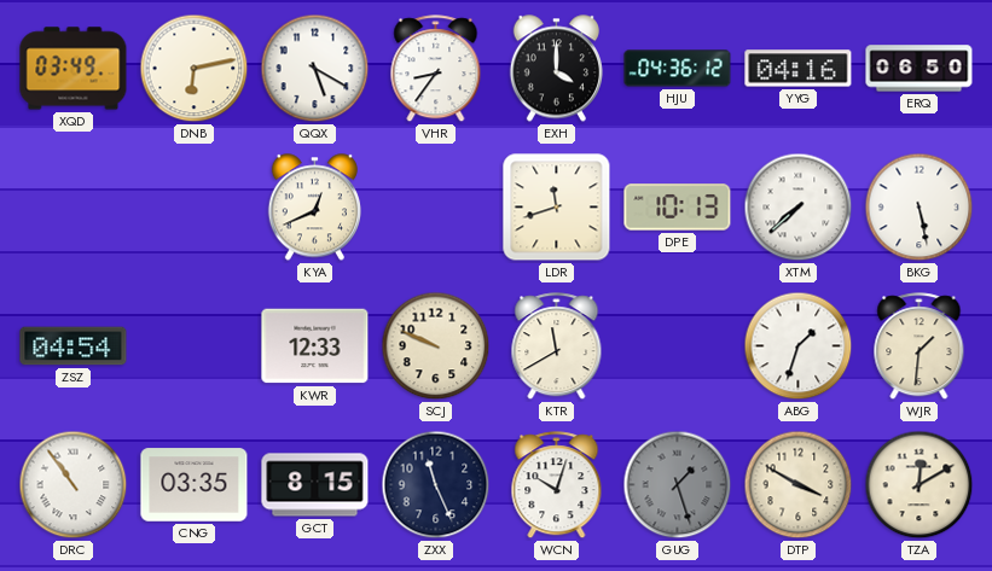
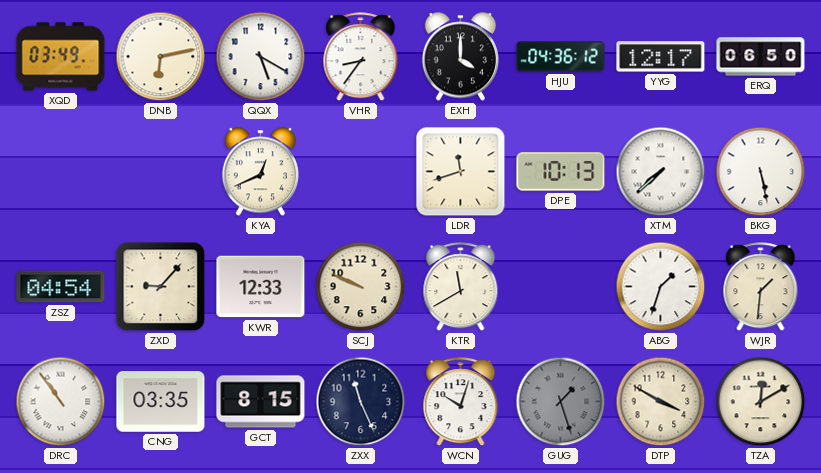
YYG: 04:16 -> 12:17 (661, 57)
ZXD: none -> 9:07 (161, 287)
